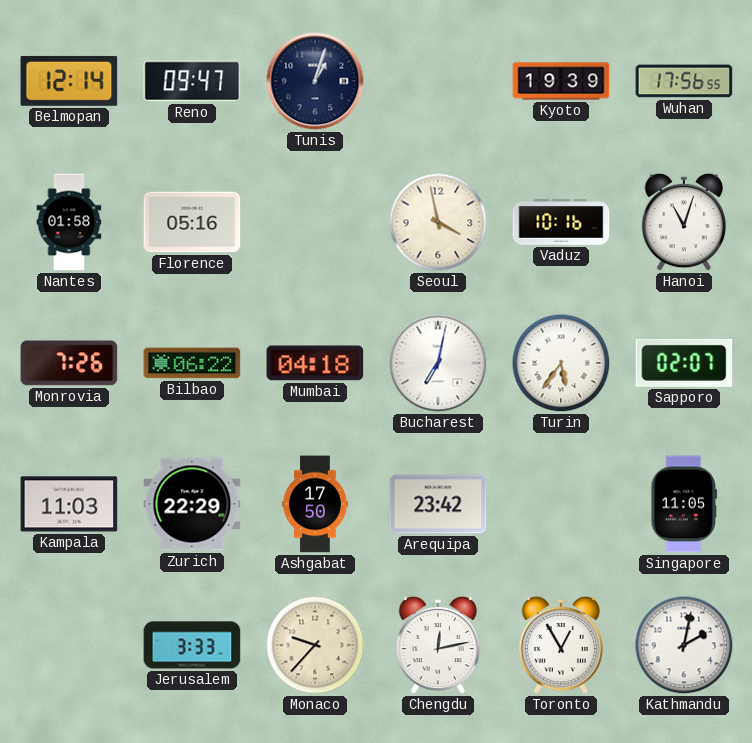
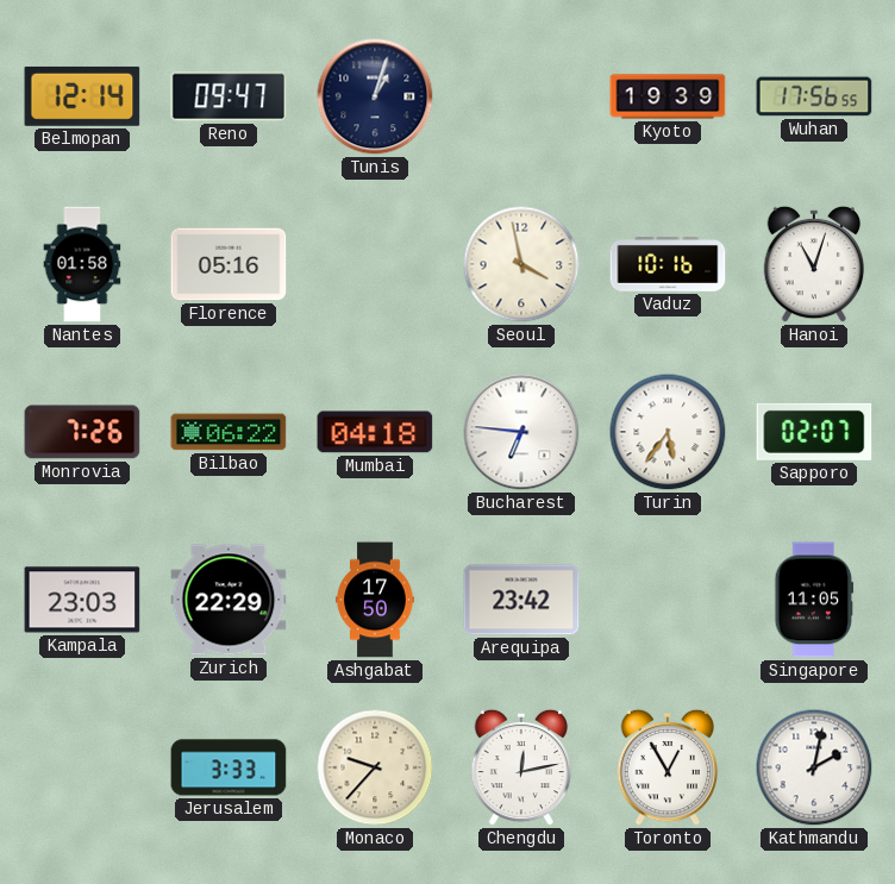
Bucharest: 7:02 -> 6:46 (521, 432)
Kampala: 11:03 -> 23:03 (82, 600)
